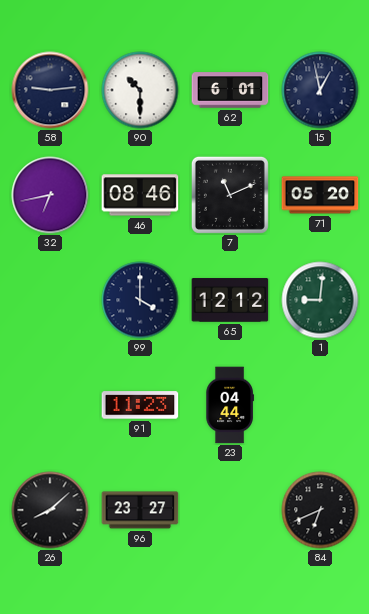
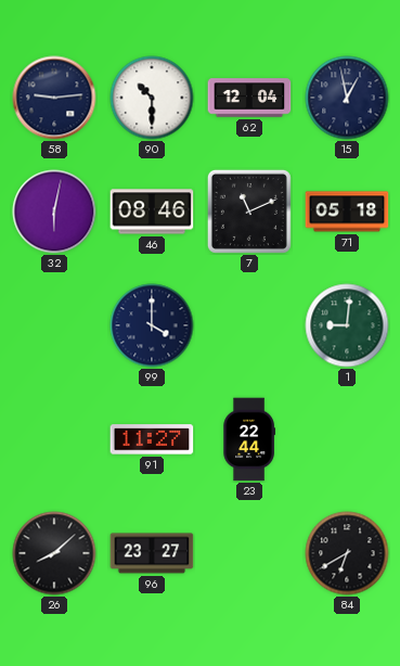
62: 6:01 -> 12:04 (249, 98)
32: 6:43 -> 6:02 (54, 212)
71: 05:20 -> 05:18 (347, 212)
65: 12:12 -> none (230, 300)
91: 11:23 -> 11:27 (152, 439)
23: 04:44 -> 22:44 (249, 439)
84: 6:41 -> 6:40 (347, 553)
